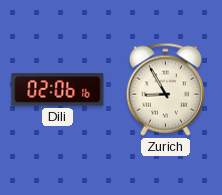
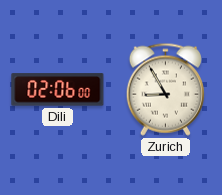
Dili: 02:06:16 -> 02:06:00 (58, 90)
